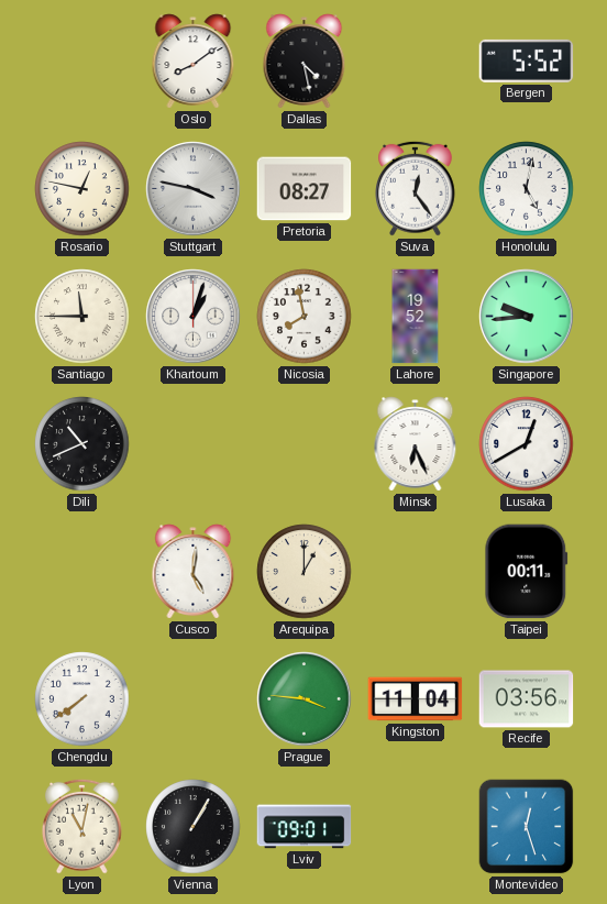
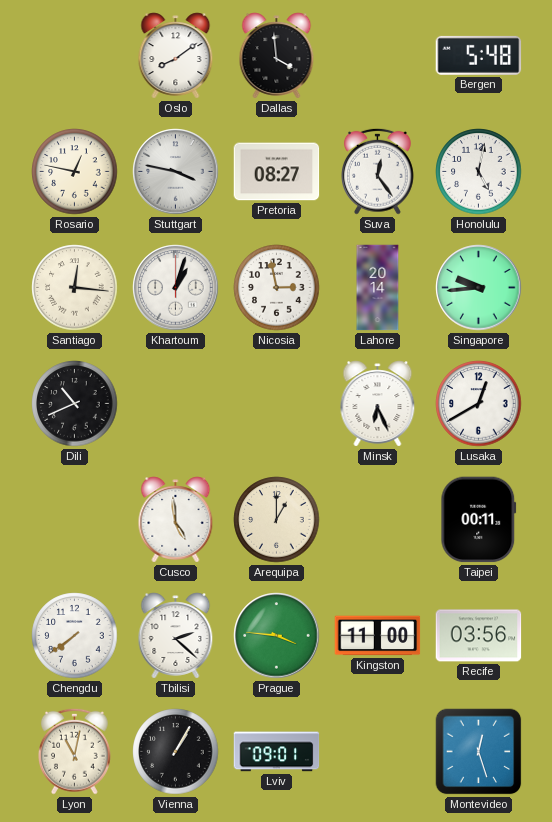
Dallas: 4:28 -> 3:59 (277, 56)
Bergen: 5:52 -> 5:48 (479, 55)
Santiago: 11:45 -> 12:16 (75, 288)
Nicosia: 7:58 -> 2:58 (277, 288)
Lahore: 19:52 -> 20:14 (378, 288)
Cusco: 5:01 -> 4:59 (176, 520)
Tbilisi: none -> 2:22 (176, 636)
Kingston: 11:04 -> 11:00 (378, 636)
